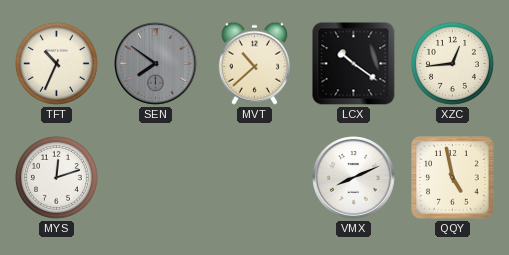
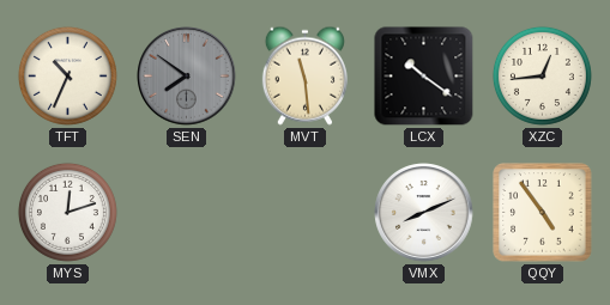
MVT: 10:38 -> 11:29 (304, 75)
QQY: 4:58 -> 4:54 (543, 213)
